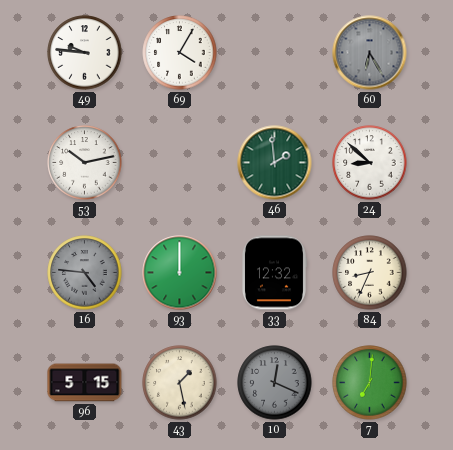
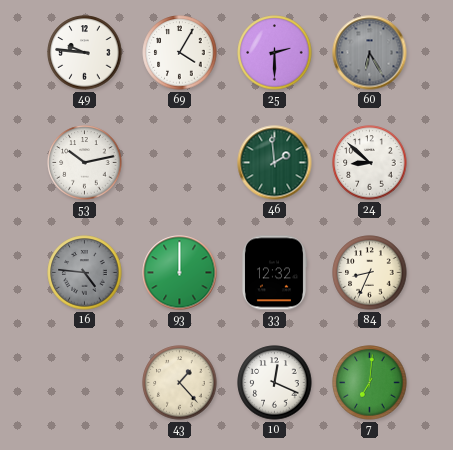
25: none -> 2:30 (275, 53)
96: 5:15 -> none (85, 383)
43: 1:28 -> 1:23 (180, 383)
10 dial: grey -> white (275, 383)
